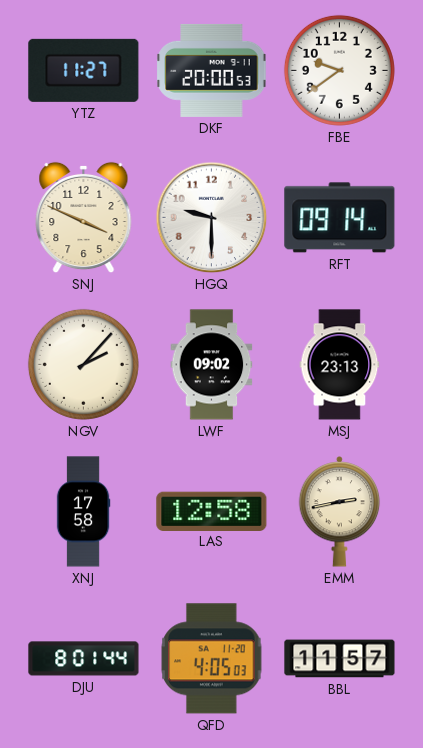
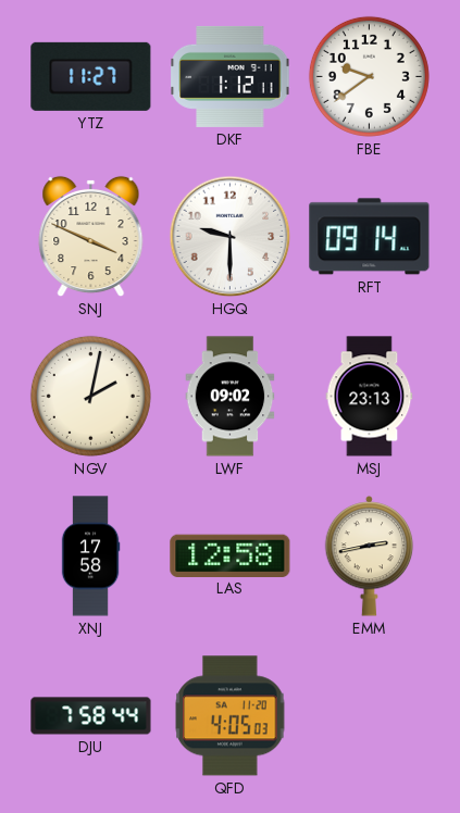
DKF: 20:00 -> 1:12 (231, 76)
NGV: 2:07 -> 2:02 (90, 396)
DJU: 8:01 -> 7:58 (91, 716)
BBL: 11:57 -> none (340, 659)
